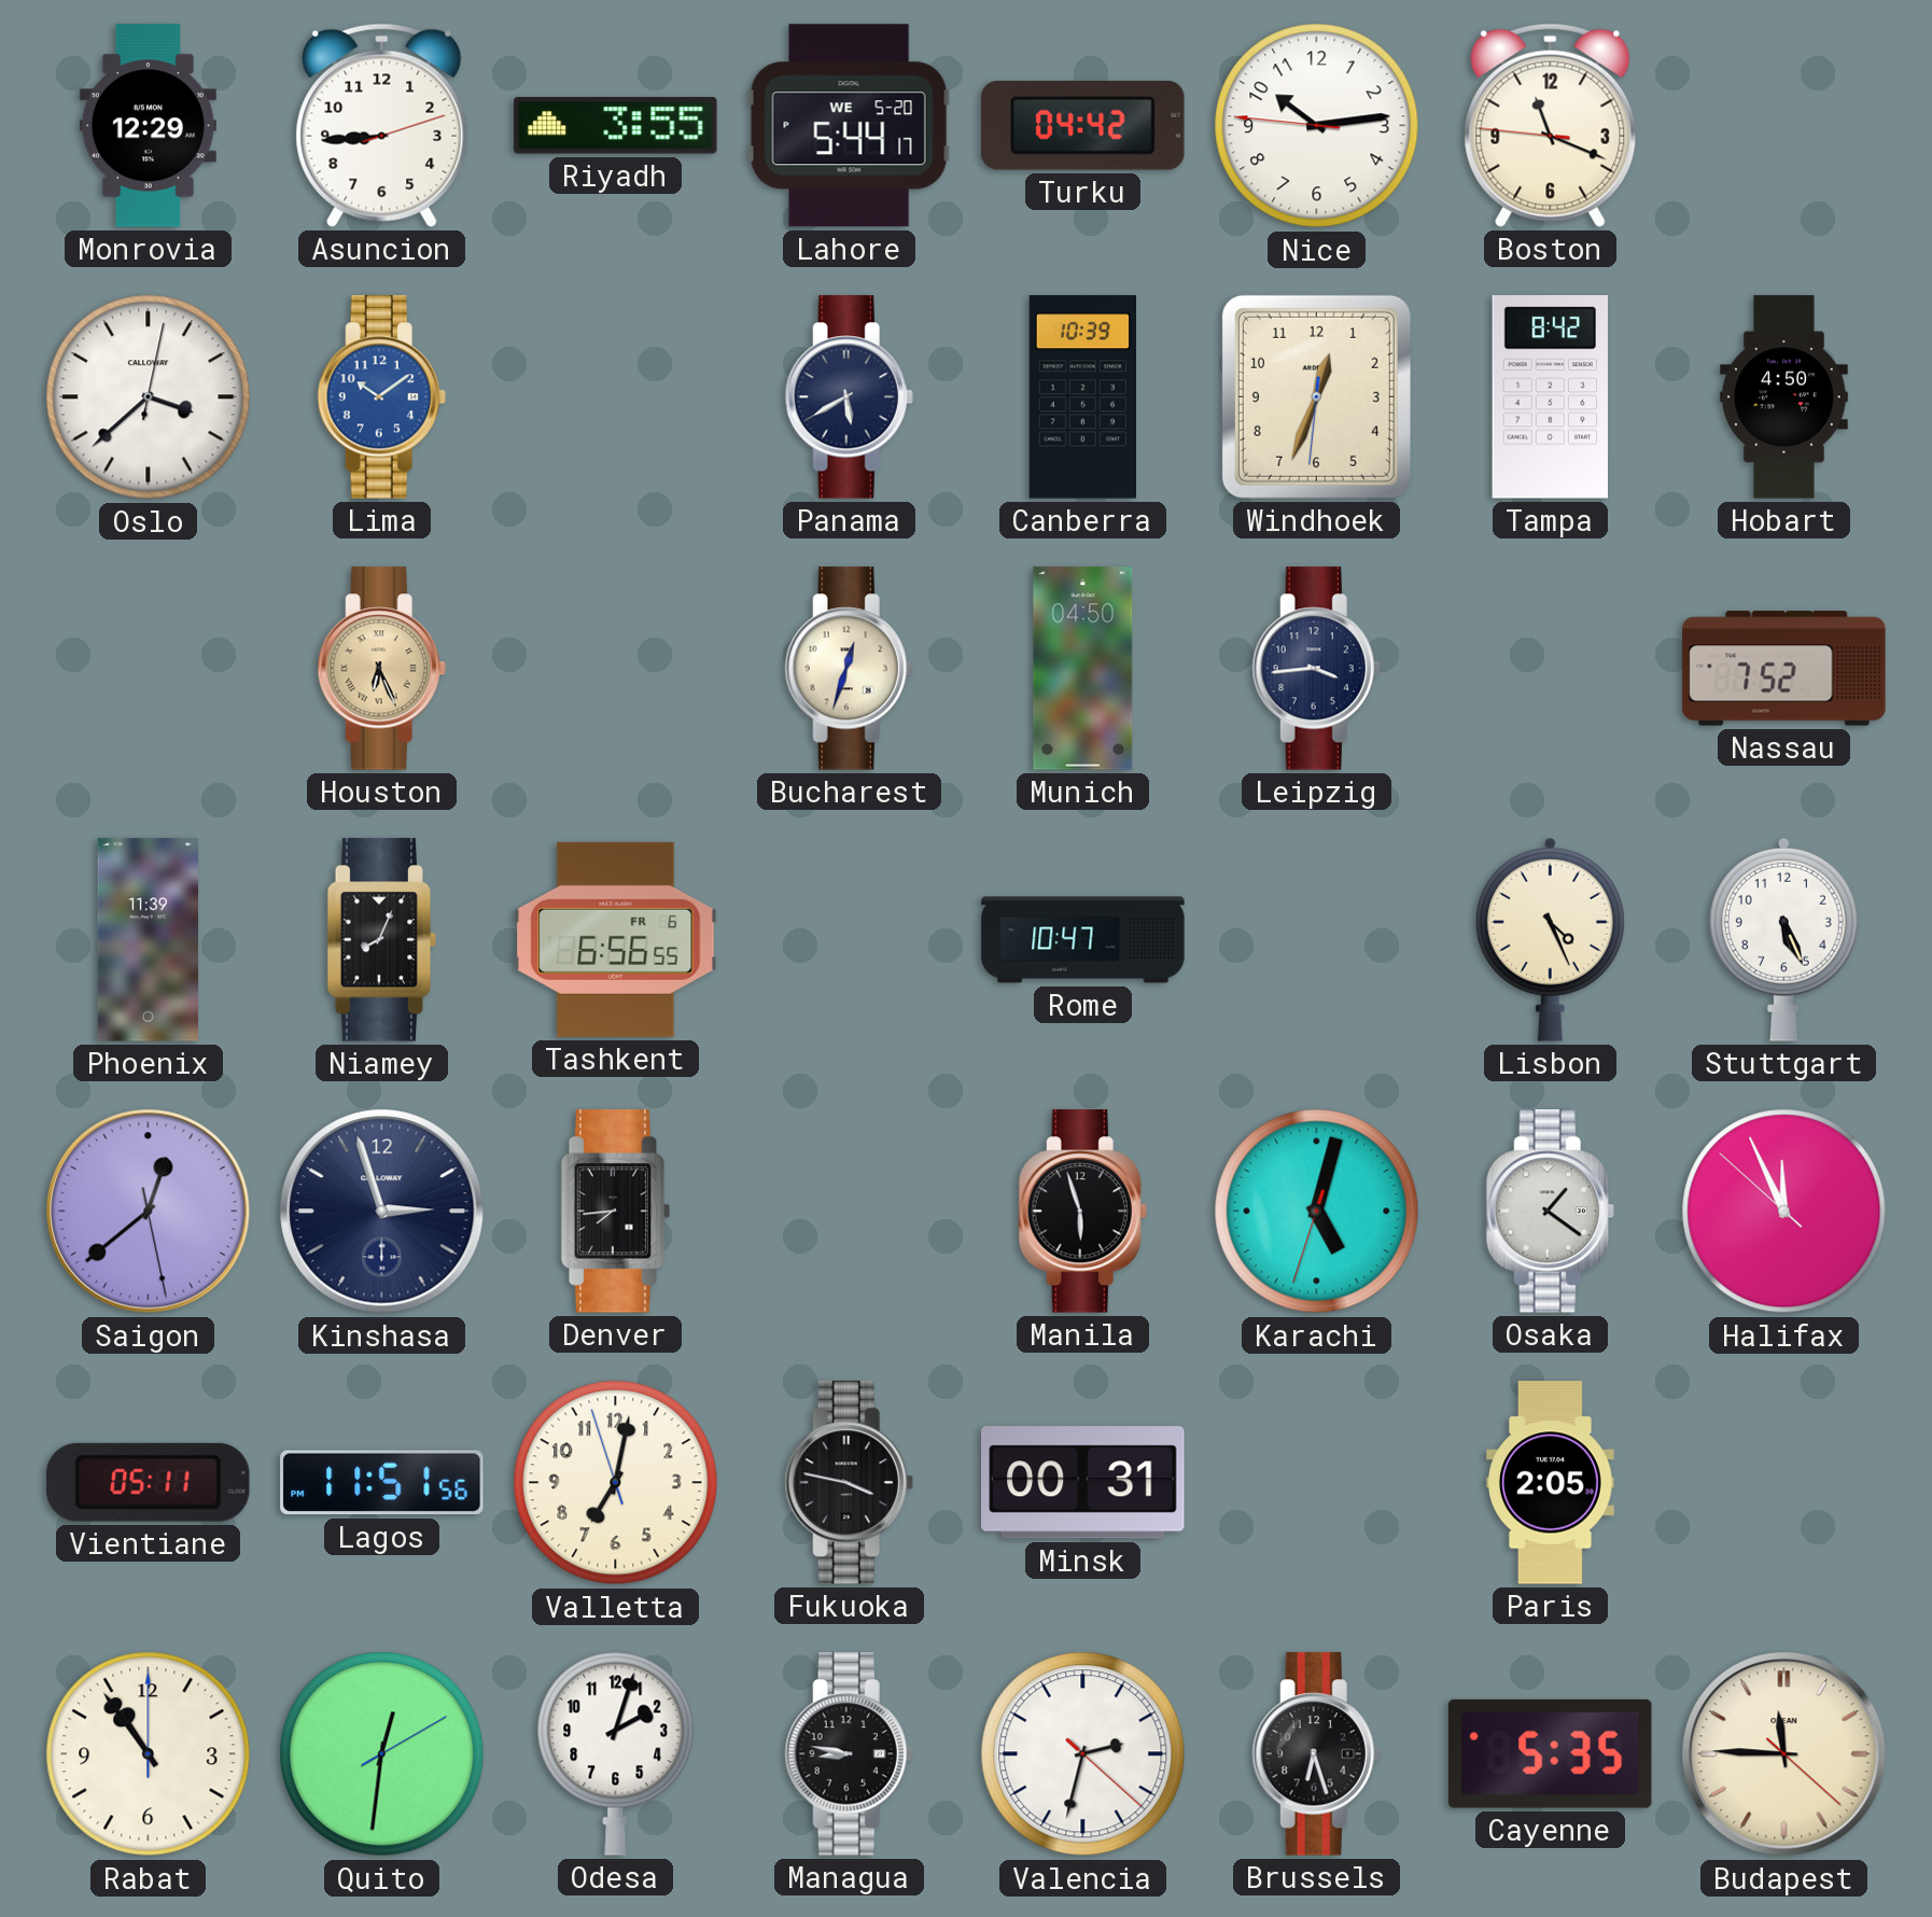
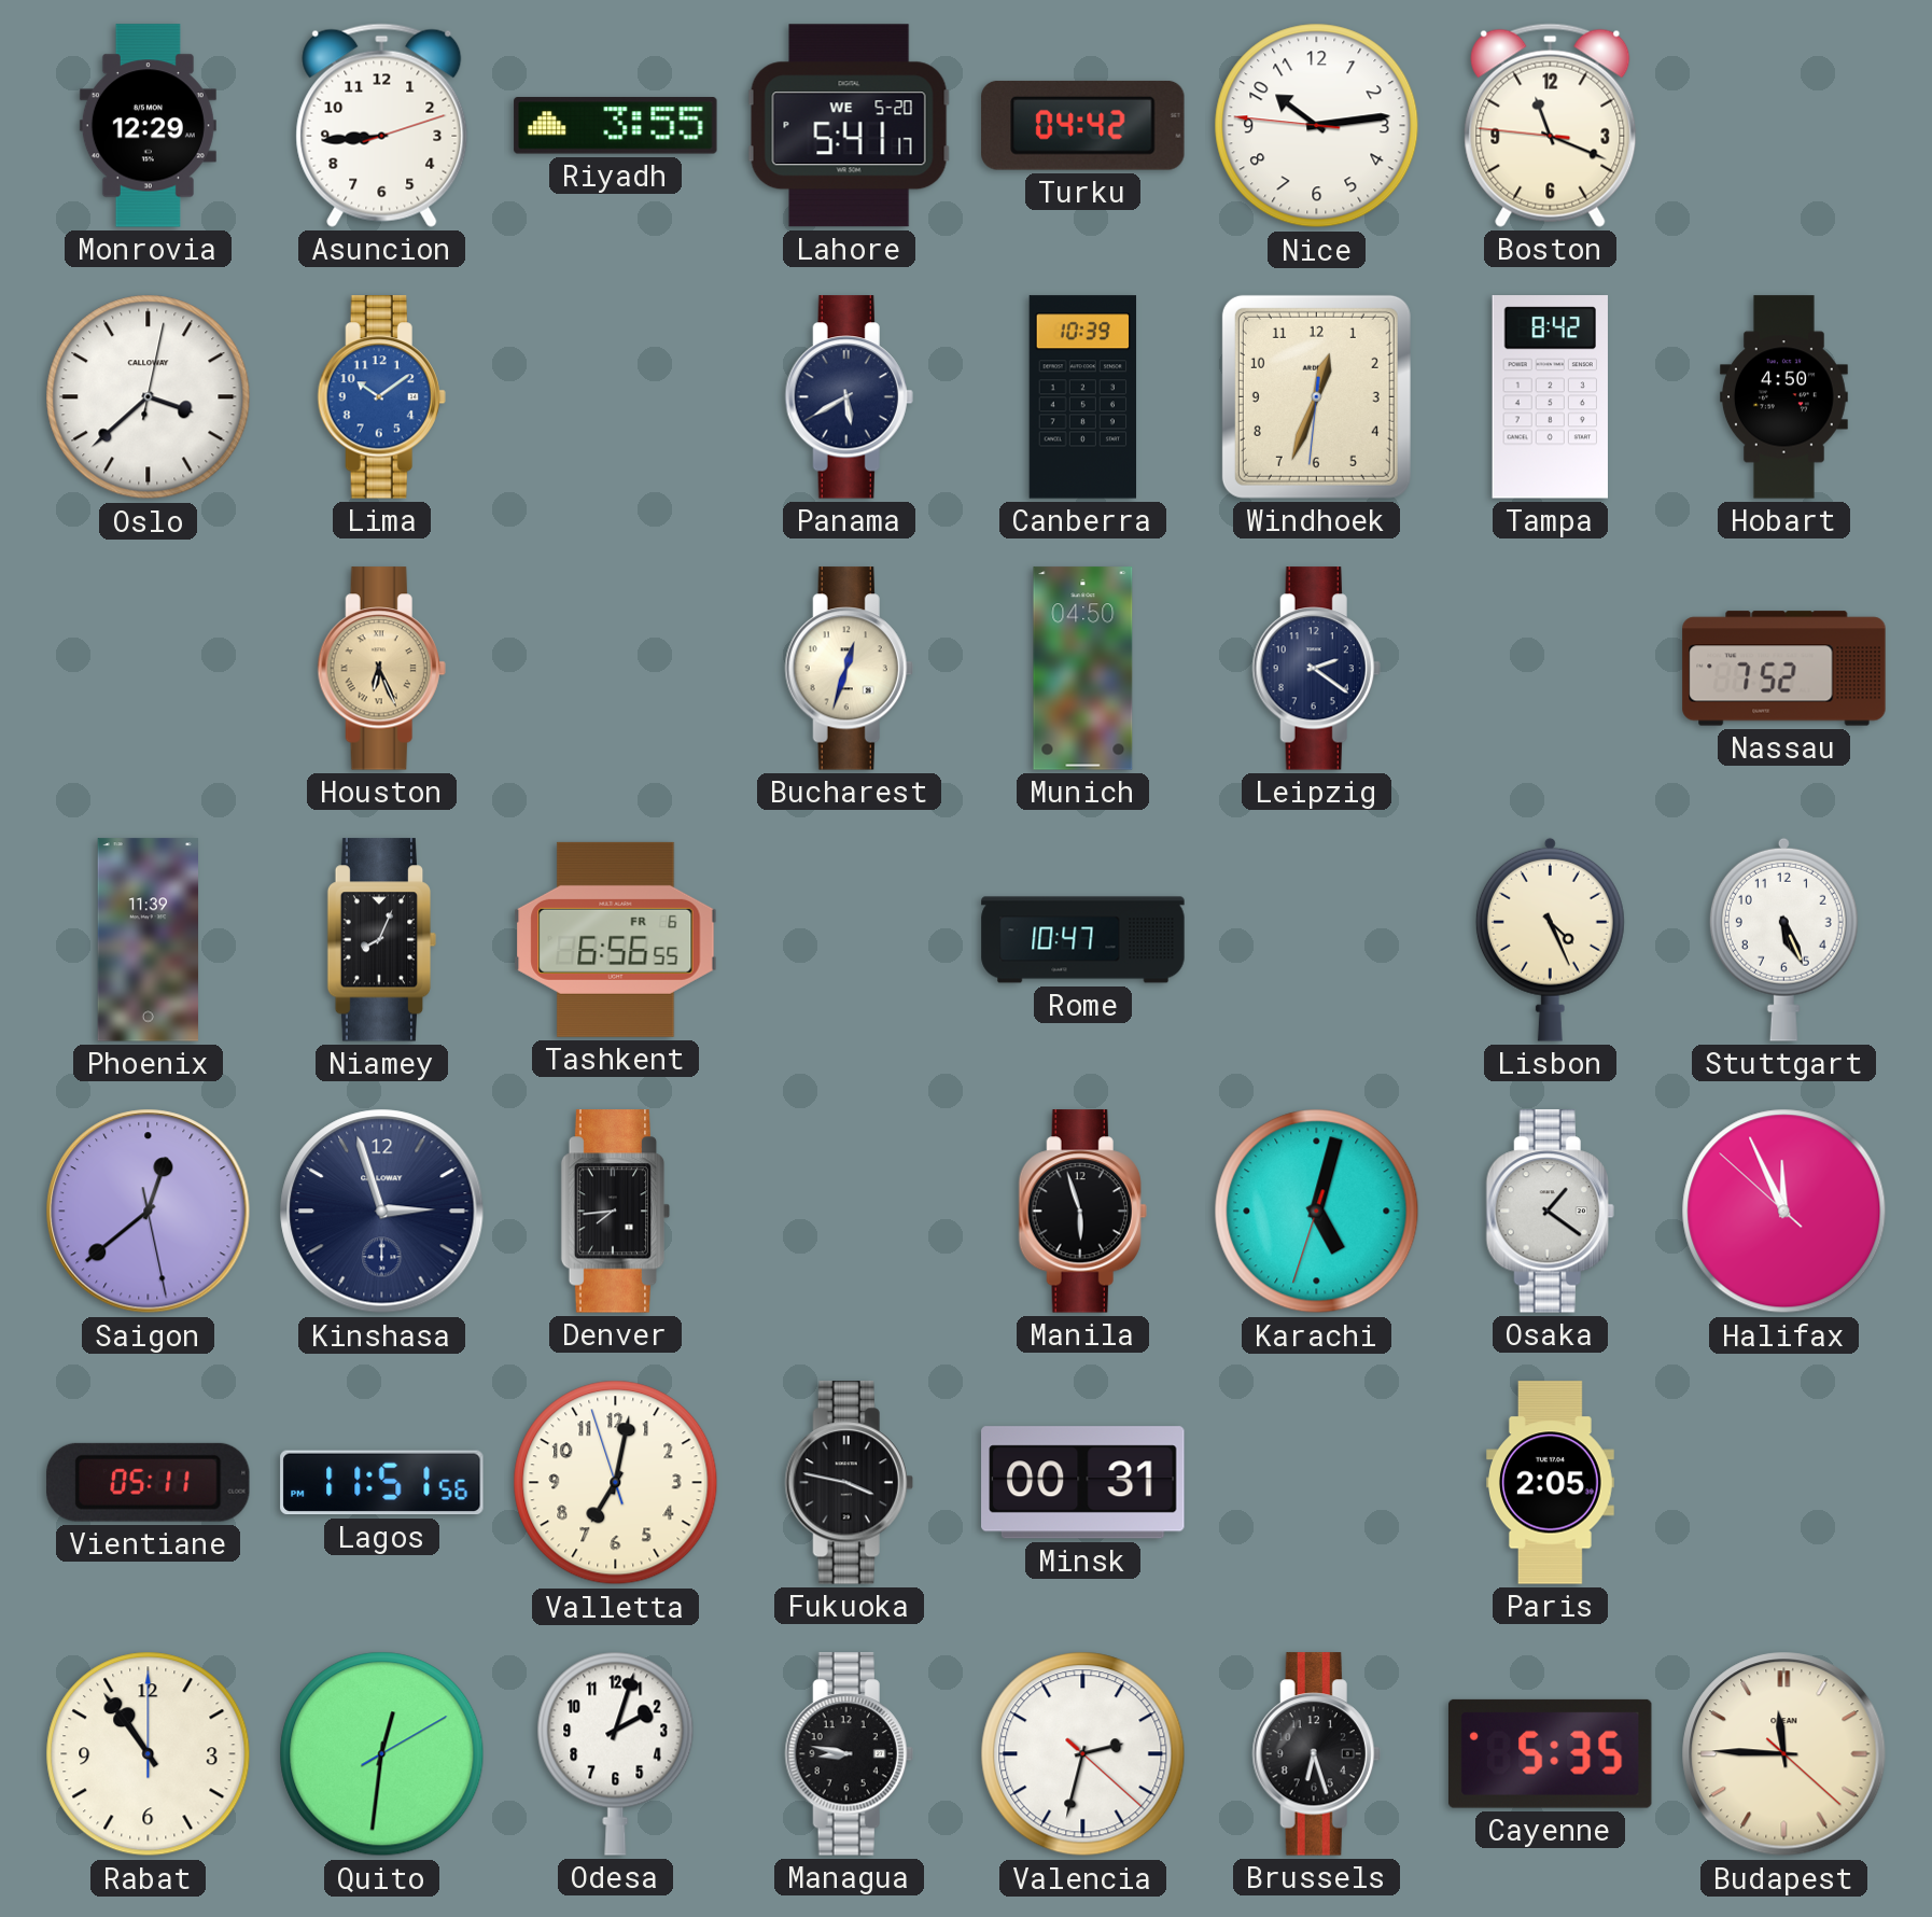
Lahore: 5:44 -> 5:41 (849, 126)
Leipzig: 3:44 -> 2:21 (1316, 669)
